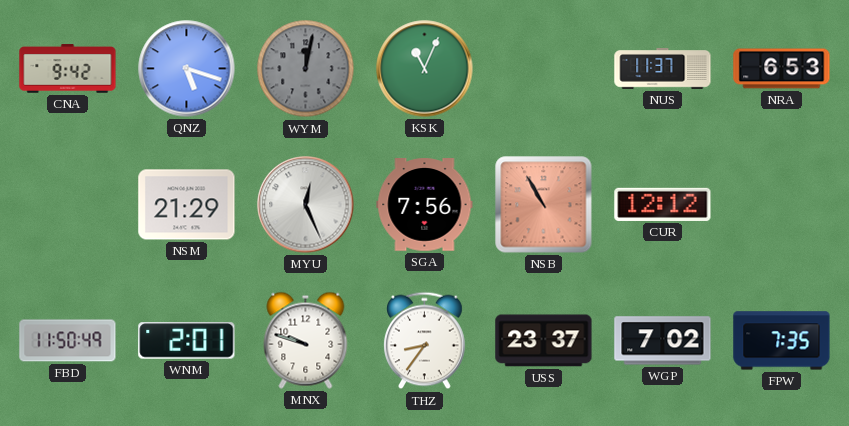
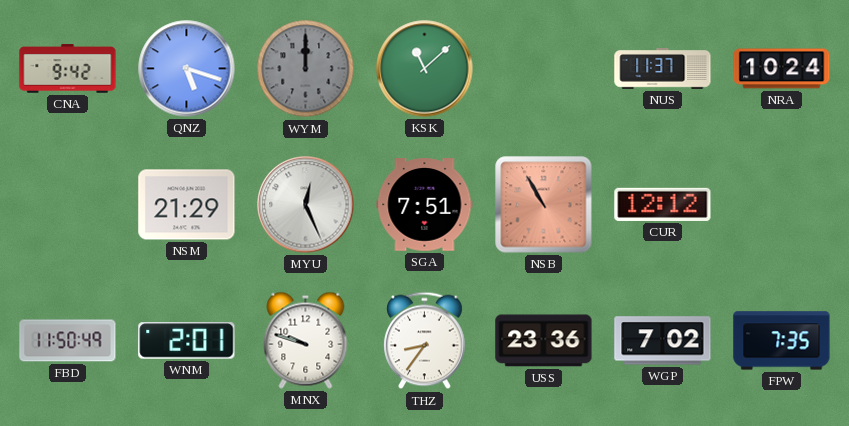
WYM: 12:02 -> 12:00 (306, 69)
KSK: 11:04 -> 11:08 (425, 69)
NRA: 6:53 -> 10:24 (782, 69)
SGA: 7:56 -> 7:51 (425, 205)
USS: 23:37 -> 23:36 (544, 341)
